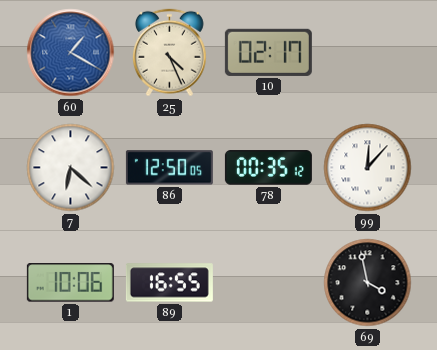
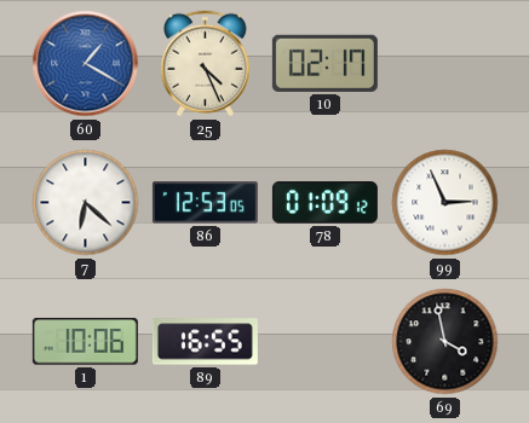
86: 12:50 -> 12:53 (205, 203)
78: 00:35 -> 01:09 (324, 203)
99: 12:07 -> 2:56 (445, 203)
